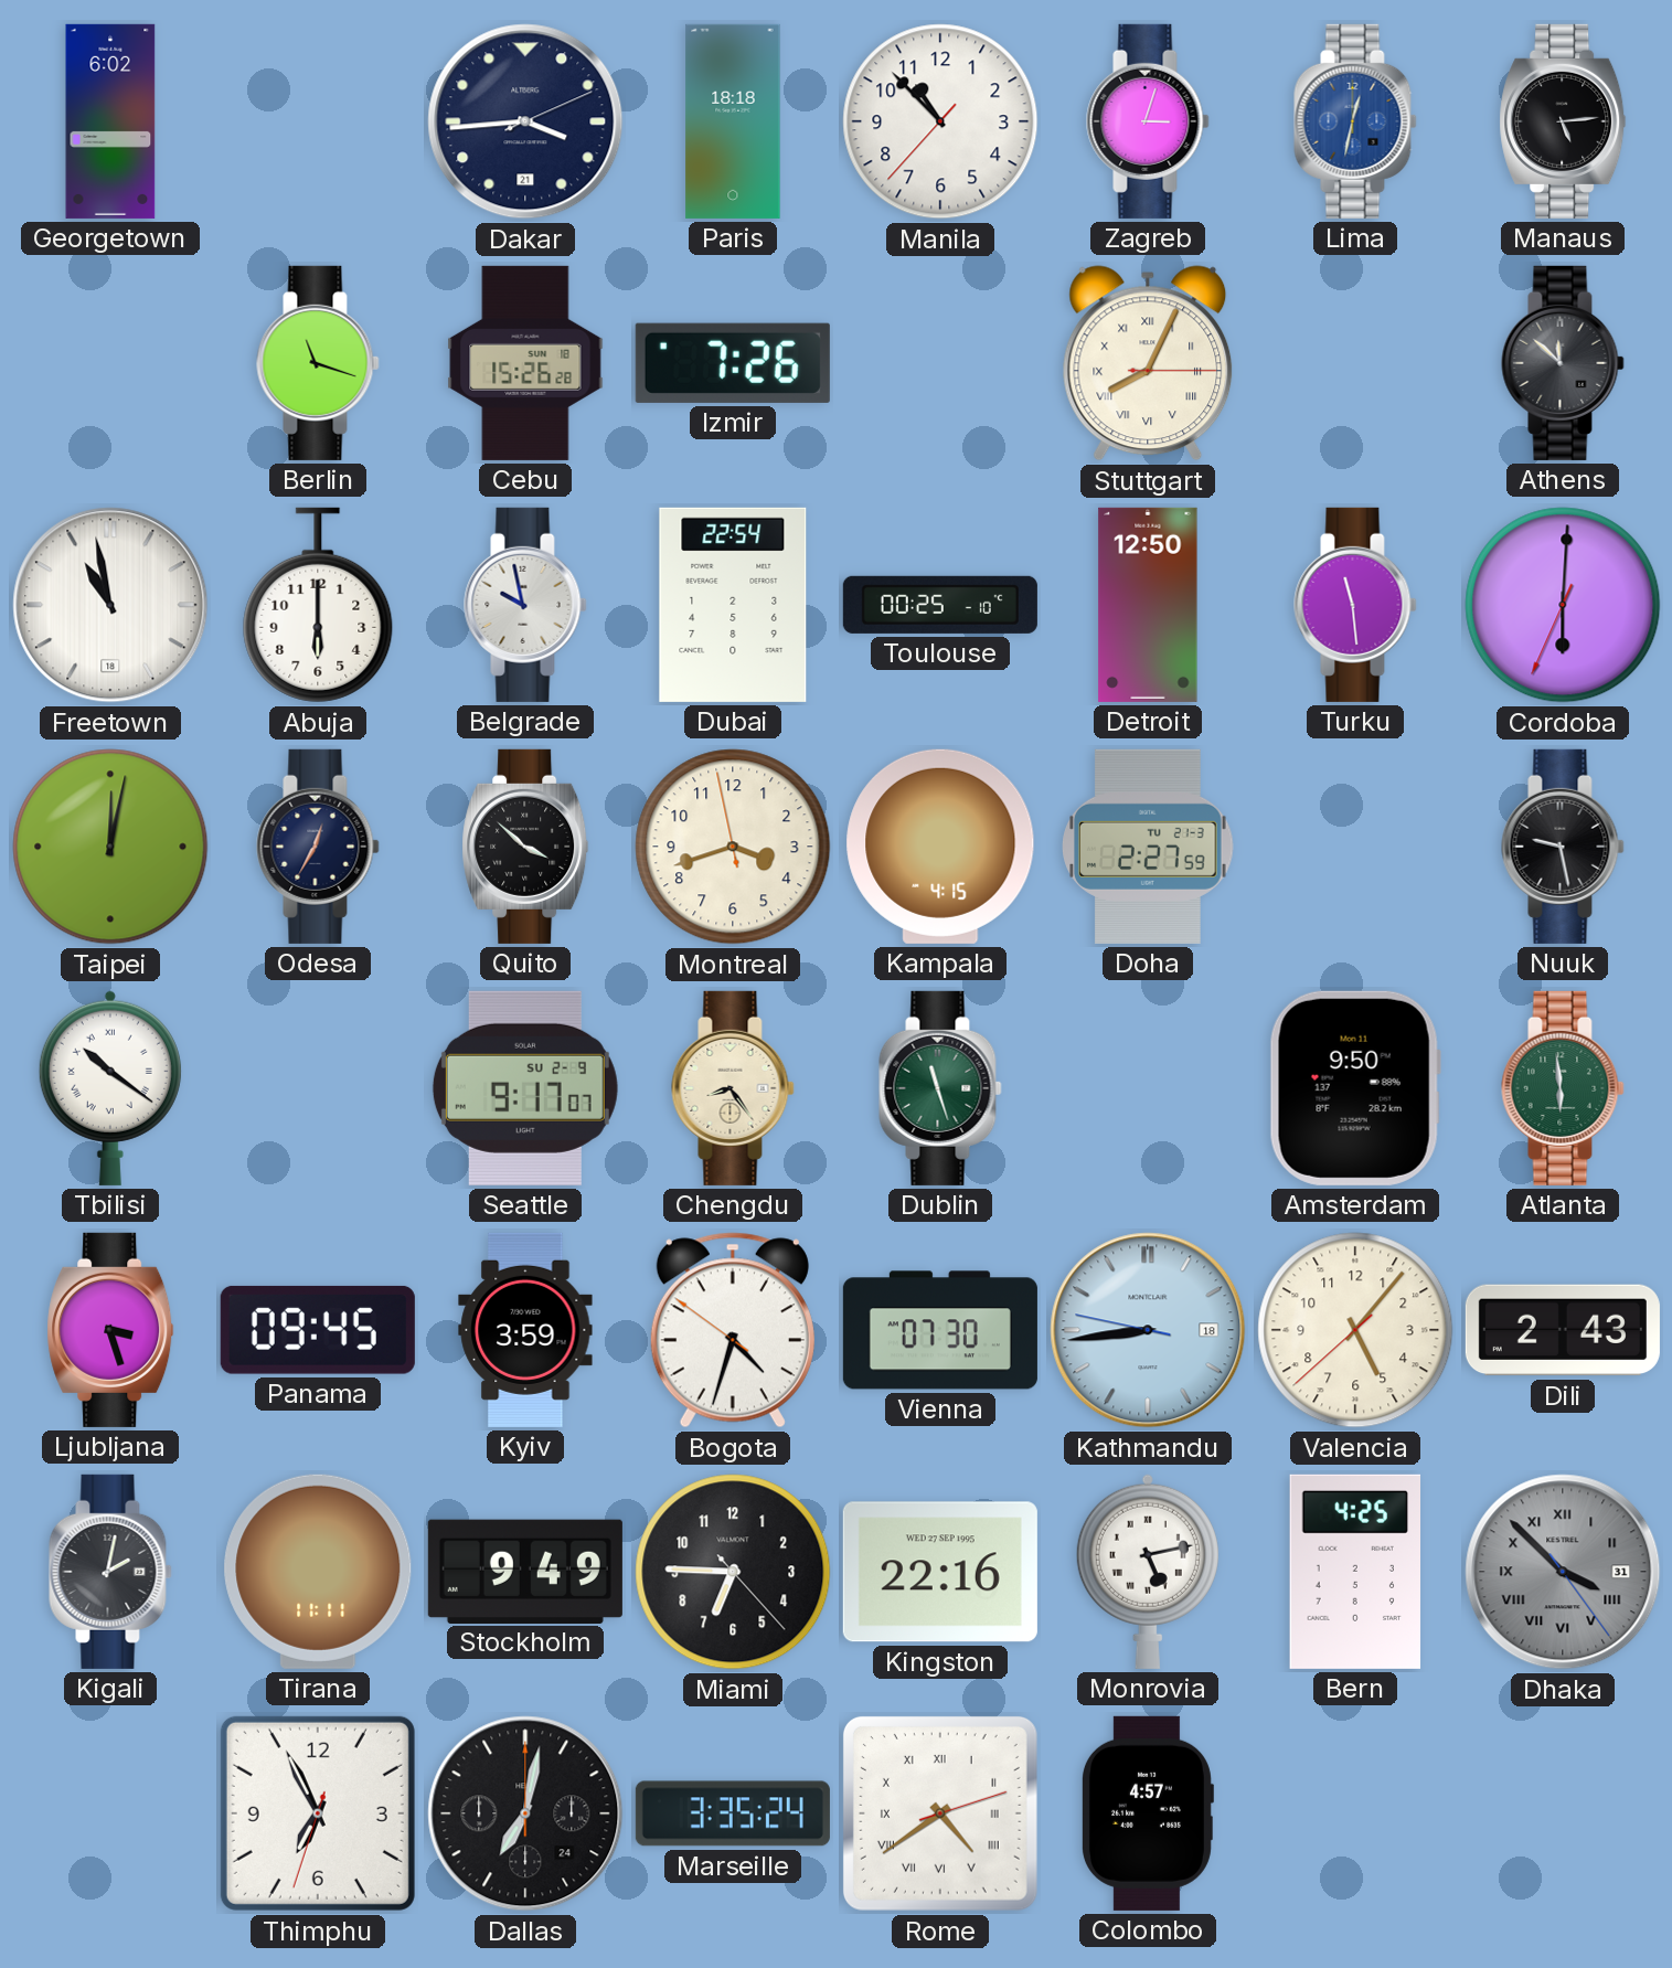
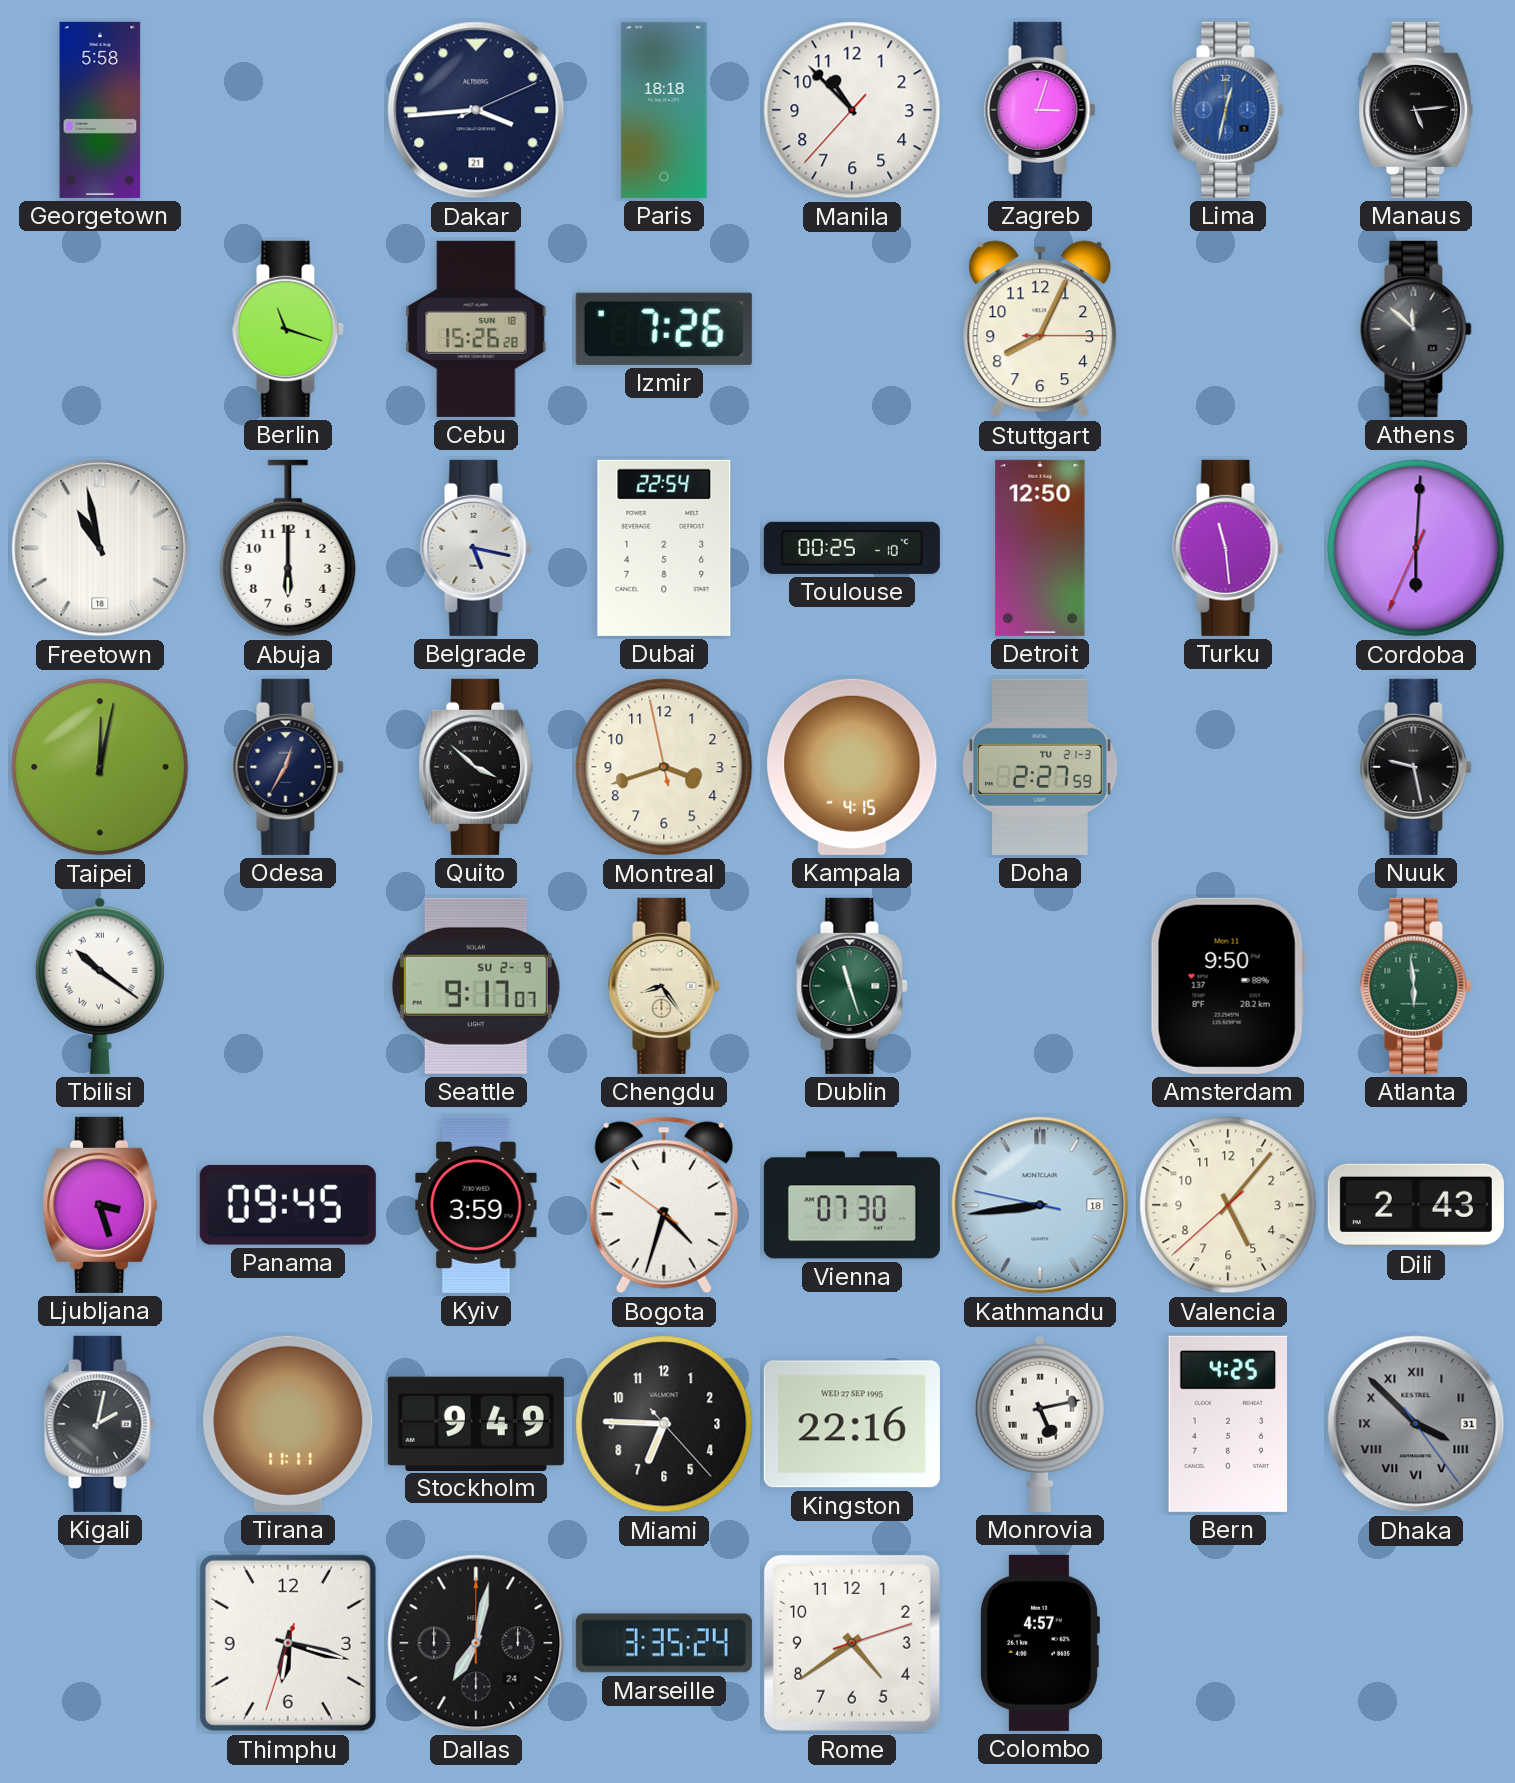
Georgetown: 6:02 -> 5:58 (100, 110)
Stuttgart numerals: Roman -> Arabic (1040, 329)
Belgrade: 9:58 -> 5:17 (476, 548)
Thimphu: 6:55 -> 6:17 (288, 1643)
Rome numerals: Roman -> Arabic (852, 1643)
